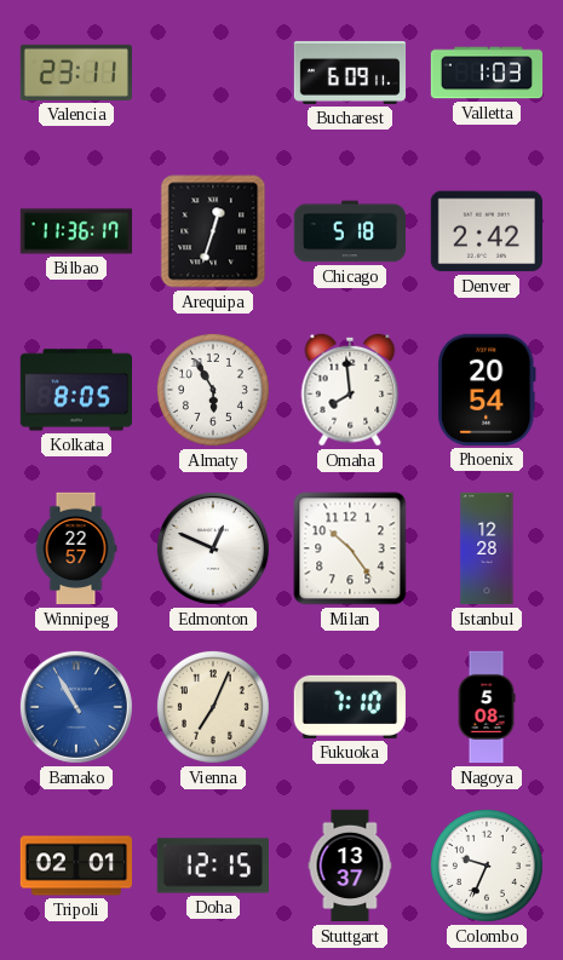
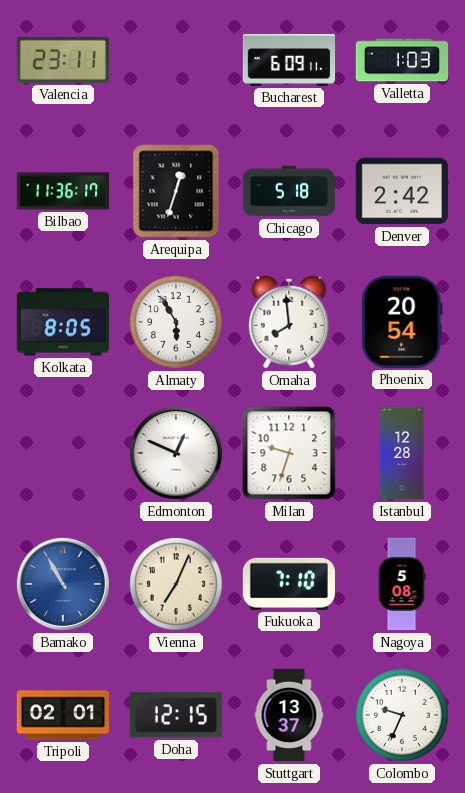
Winnipeg: 22:57 -> none (76, 548)
Milan: 10:24 -> 9:33 (289, 453)
